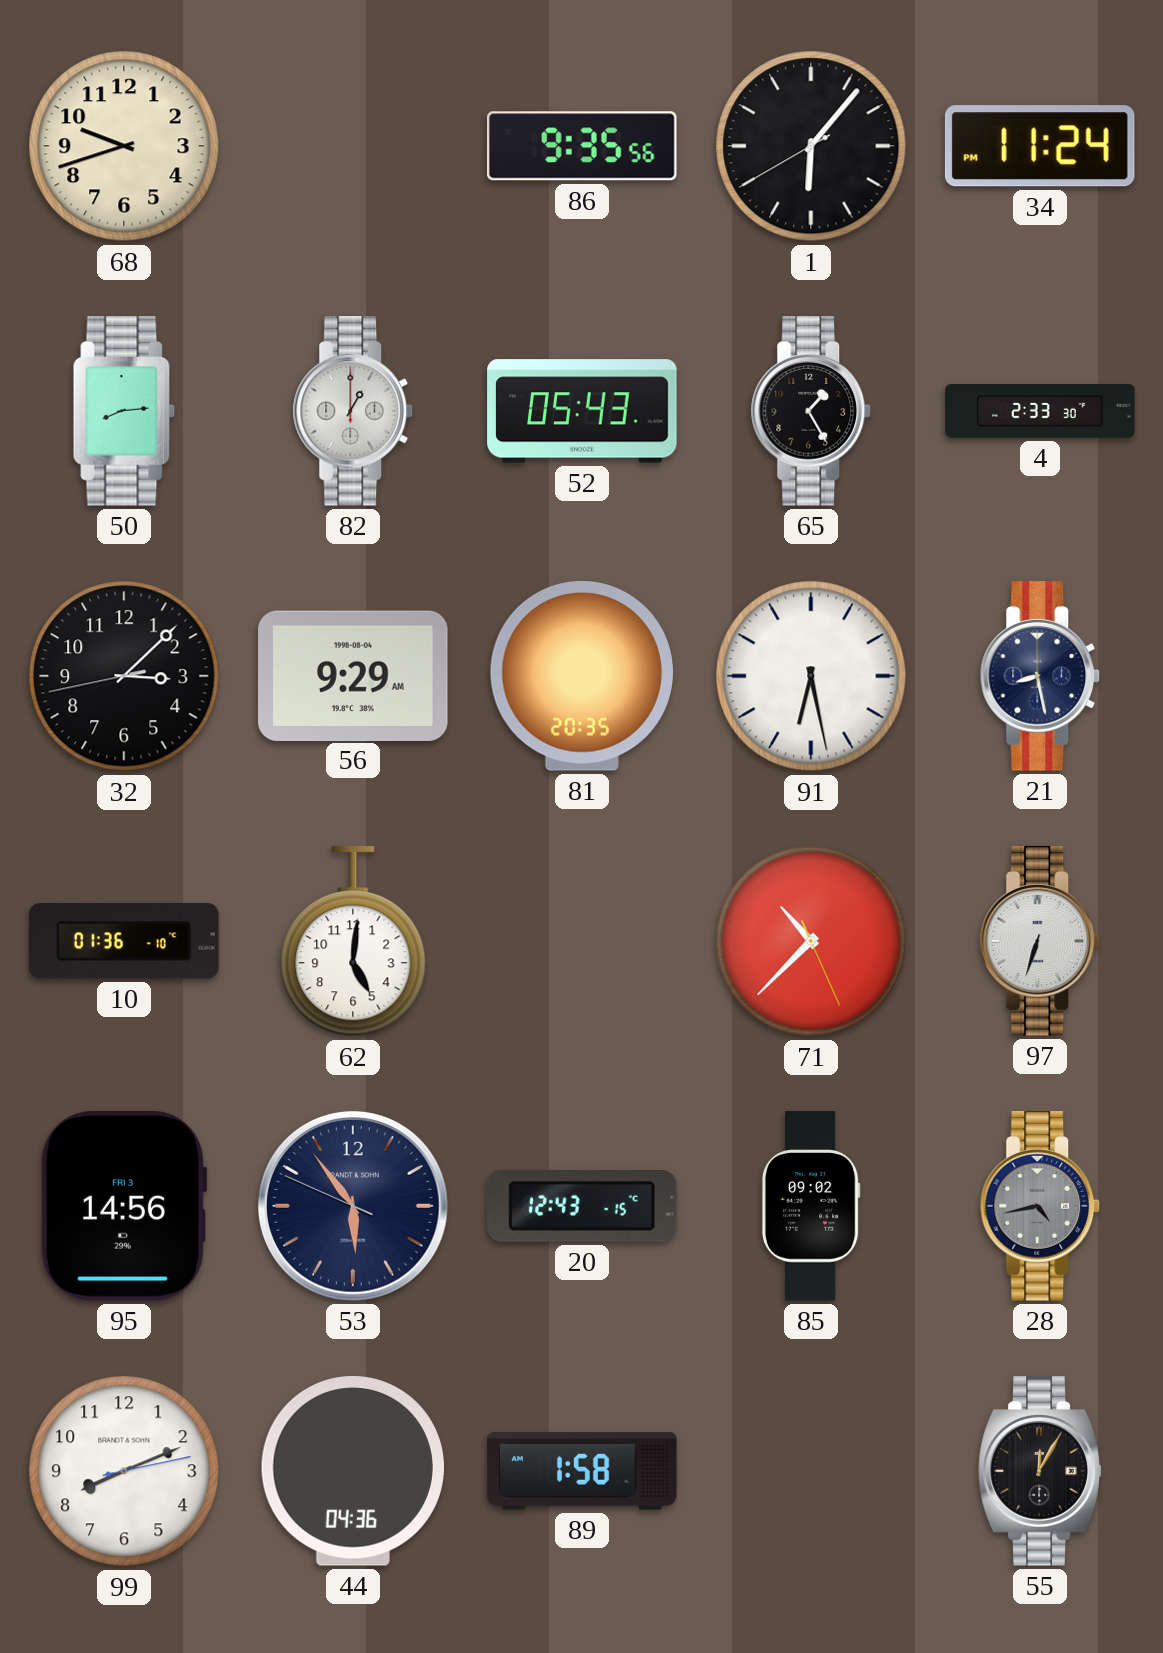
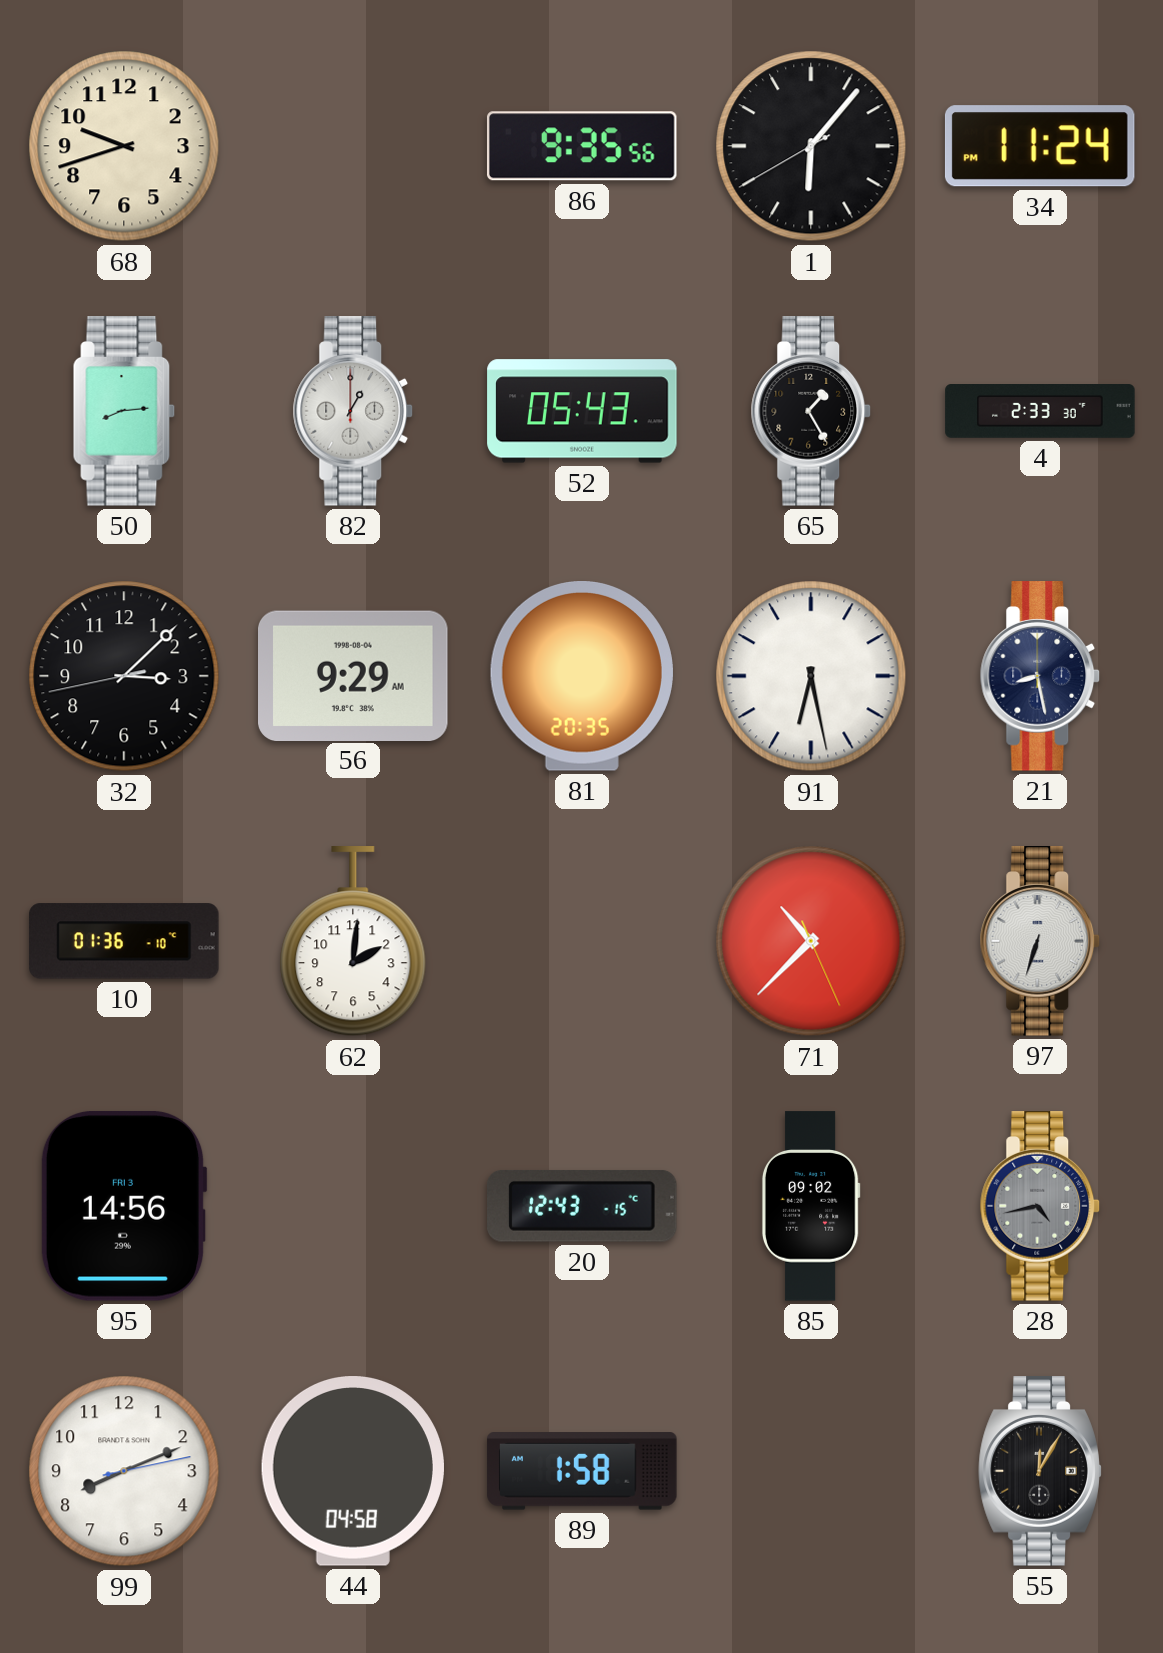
62: 5:01 -> 2:01 (353, 942)
53: 5:53 -> none (354, 1207)
44: 04:36 -> 04:58 (353, 1471)
